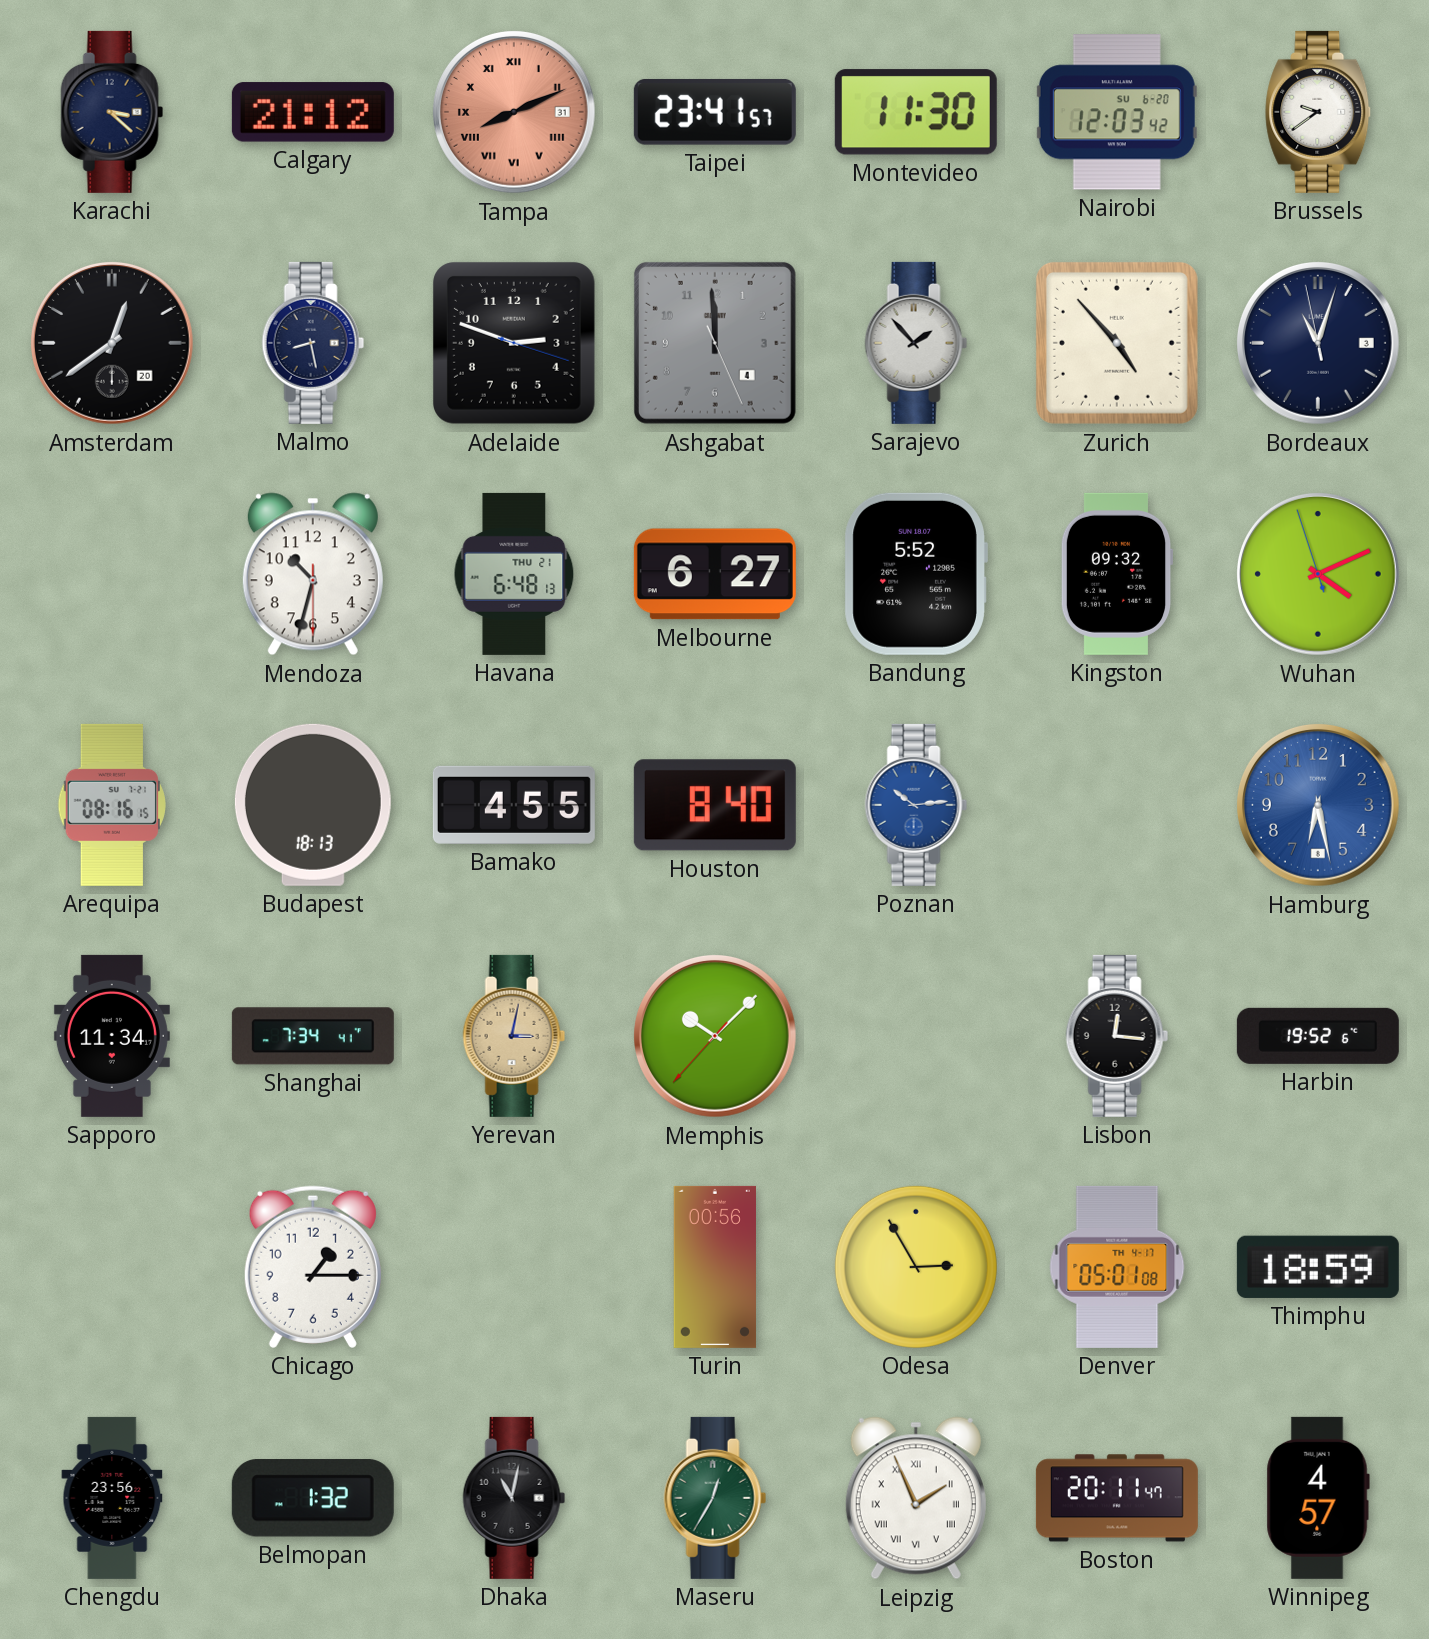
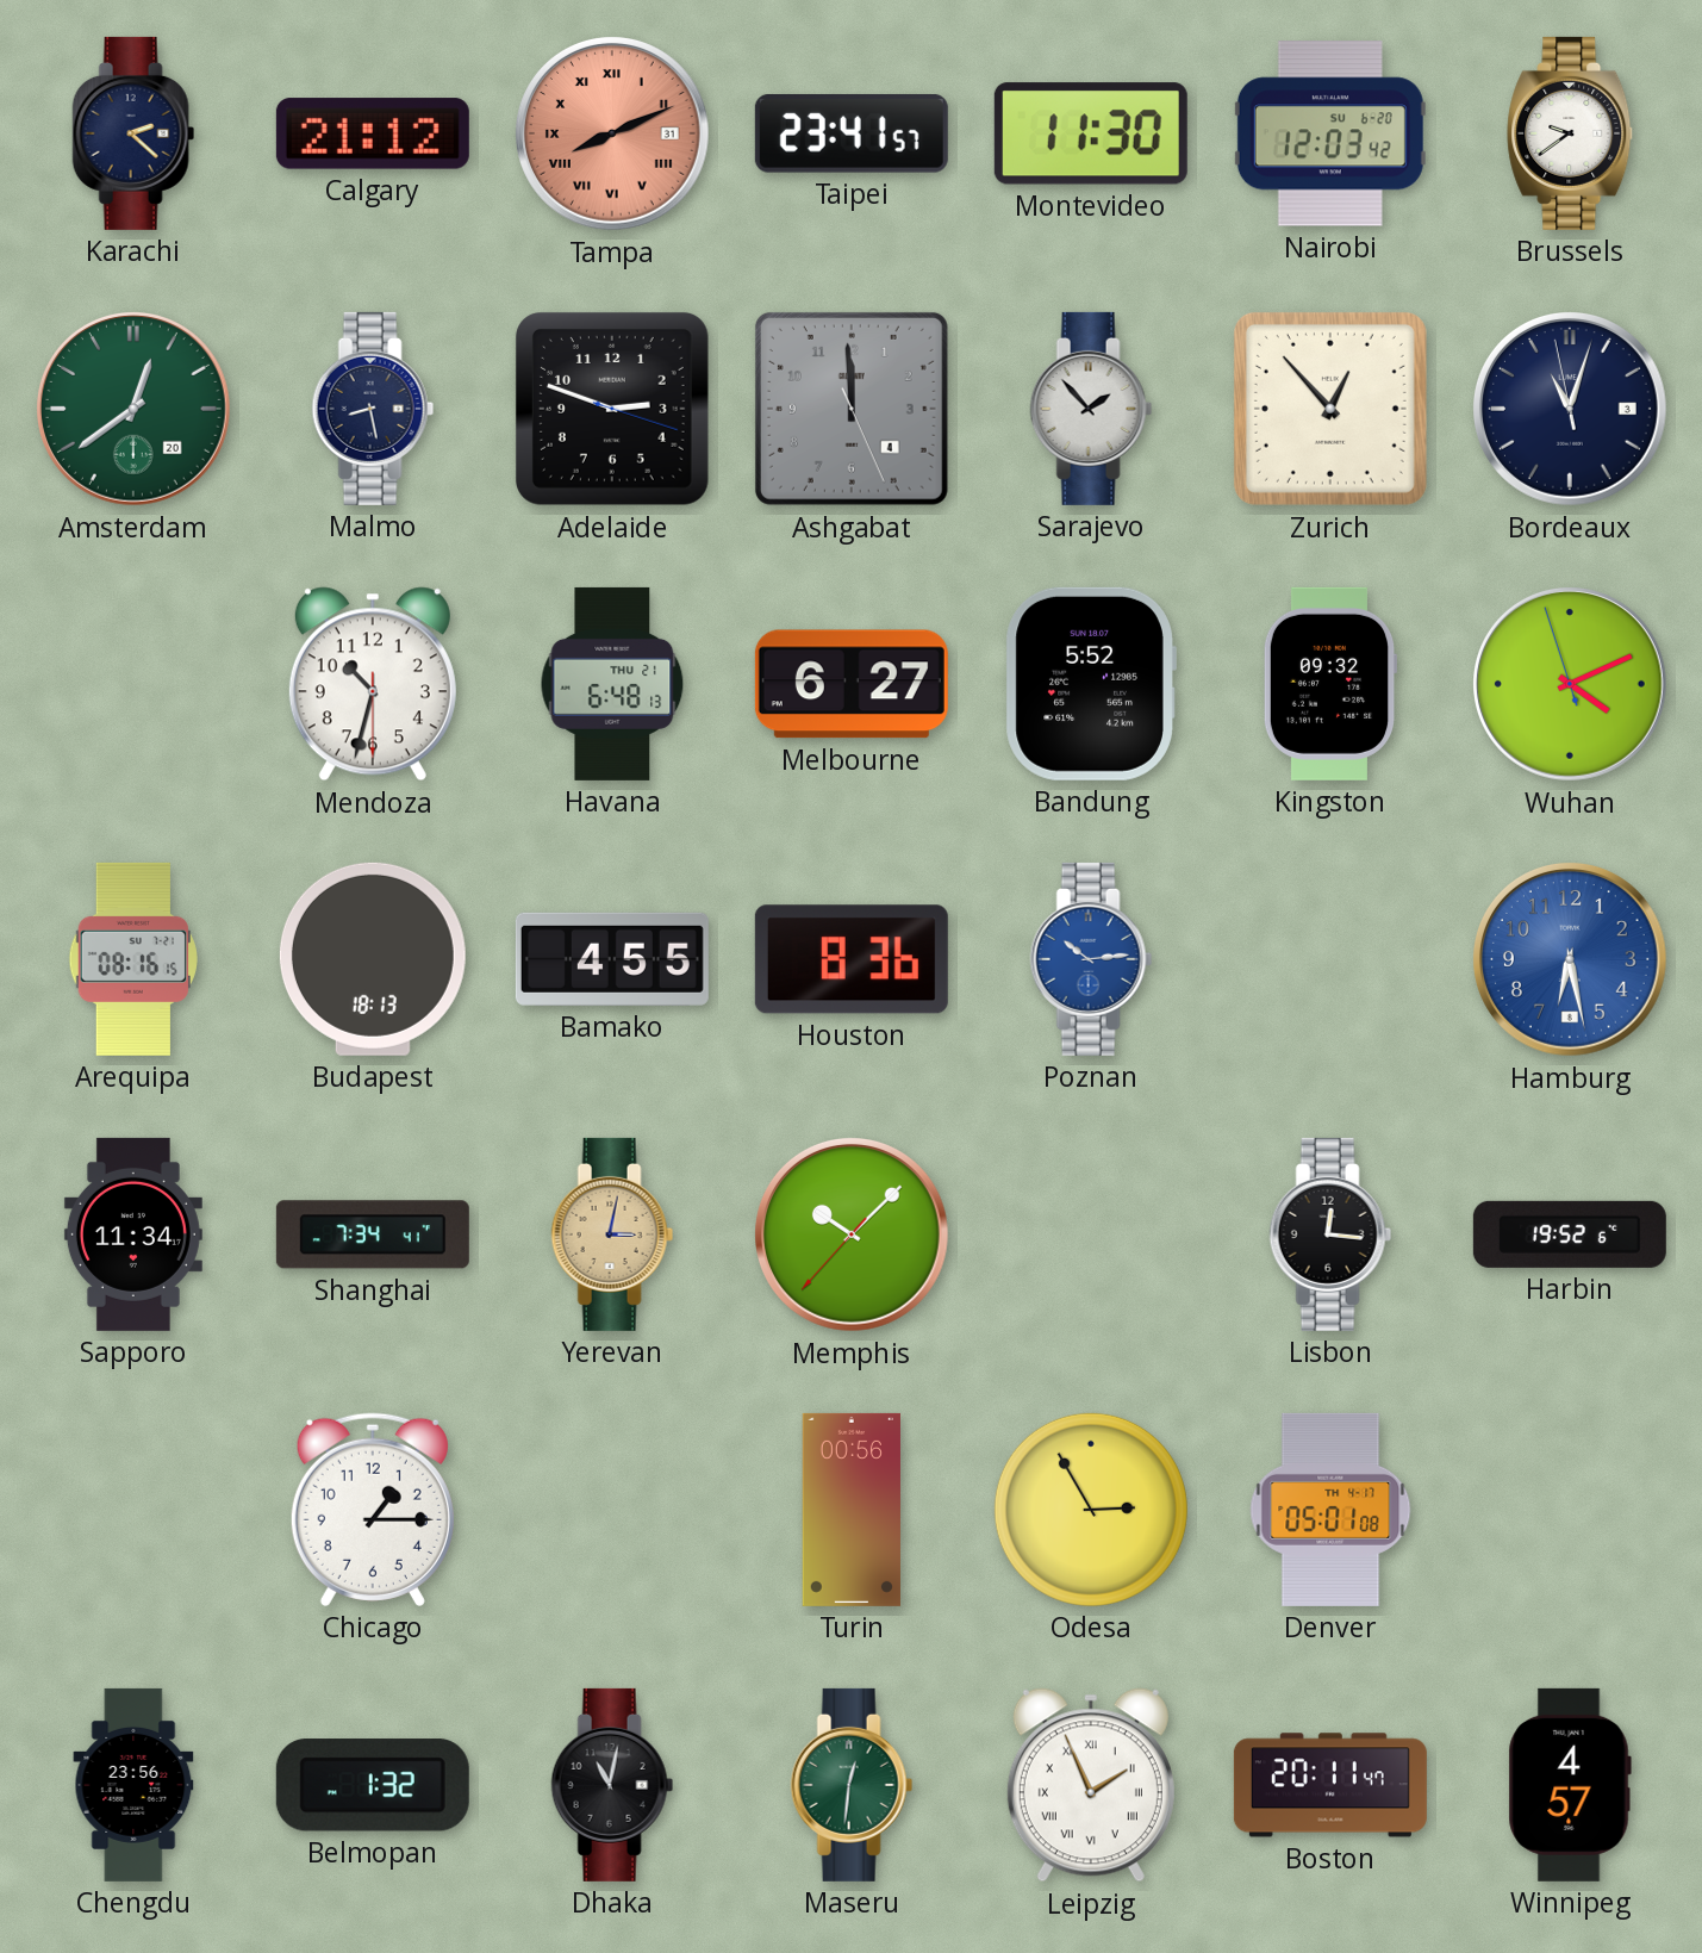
Karachi: 3:22 -> 2:22 (133, 133)
Amsterdam dial: black -> green (135, 410)
Zurich: 4:53 -> 12:53 (1330, 409)
Houston: 8:40 -> 8:36 (852, 959)
Thimphu: 18:59 -> none (1318, 1267)
Maseru: 12:35 -> 12:31 (852, 1785)
